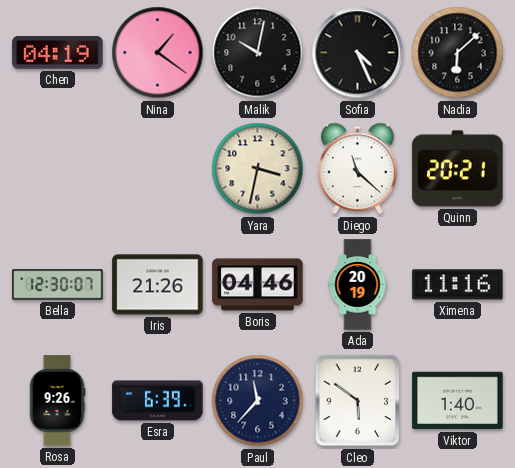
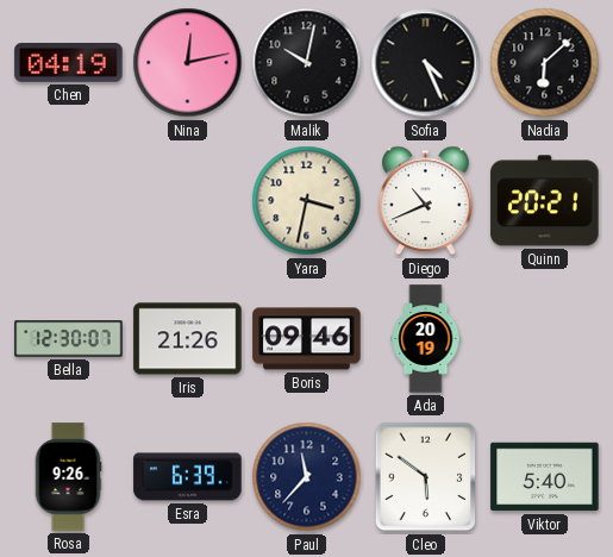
Nina: 1:21 -> 12:13 (188, 63)
Diego: 11:22 -> 10:41 (426, 201)
Boris: 04:46 -> 09:46 (307, 339)
Ximena: 11:16 -> none (458, 285)
Viktor: 1:40 -> 5:40 (545, 477)
